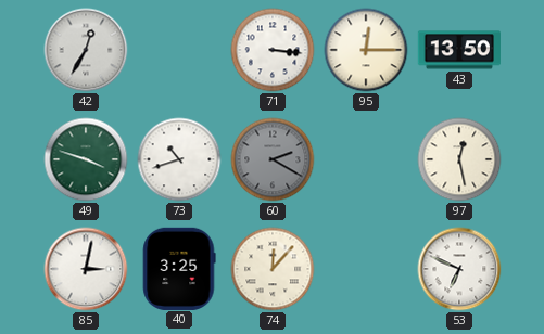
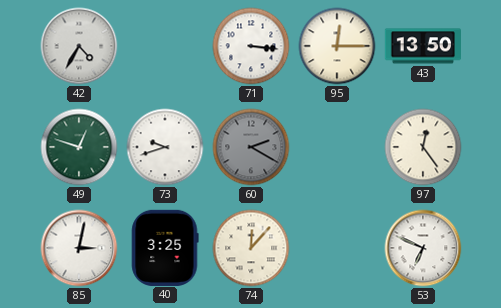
42: 12:35 -> 4:35 (79, 46)
49: 3:48 -> 12:48 (79, 147)
73: 10:42 -> 9:42 (165, 147)
97: 12:28 -> 12:24 (423, 147)
